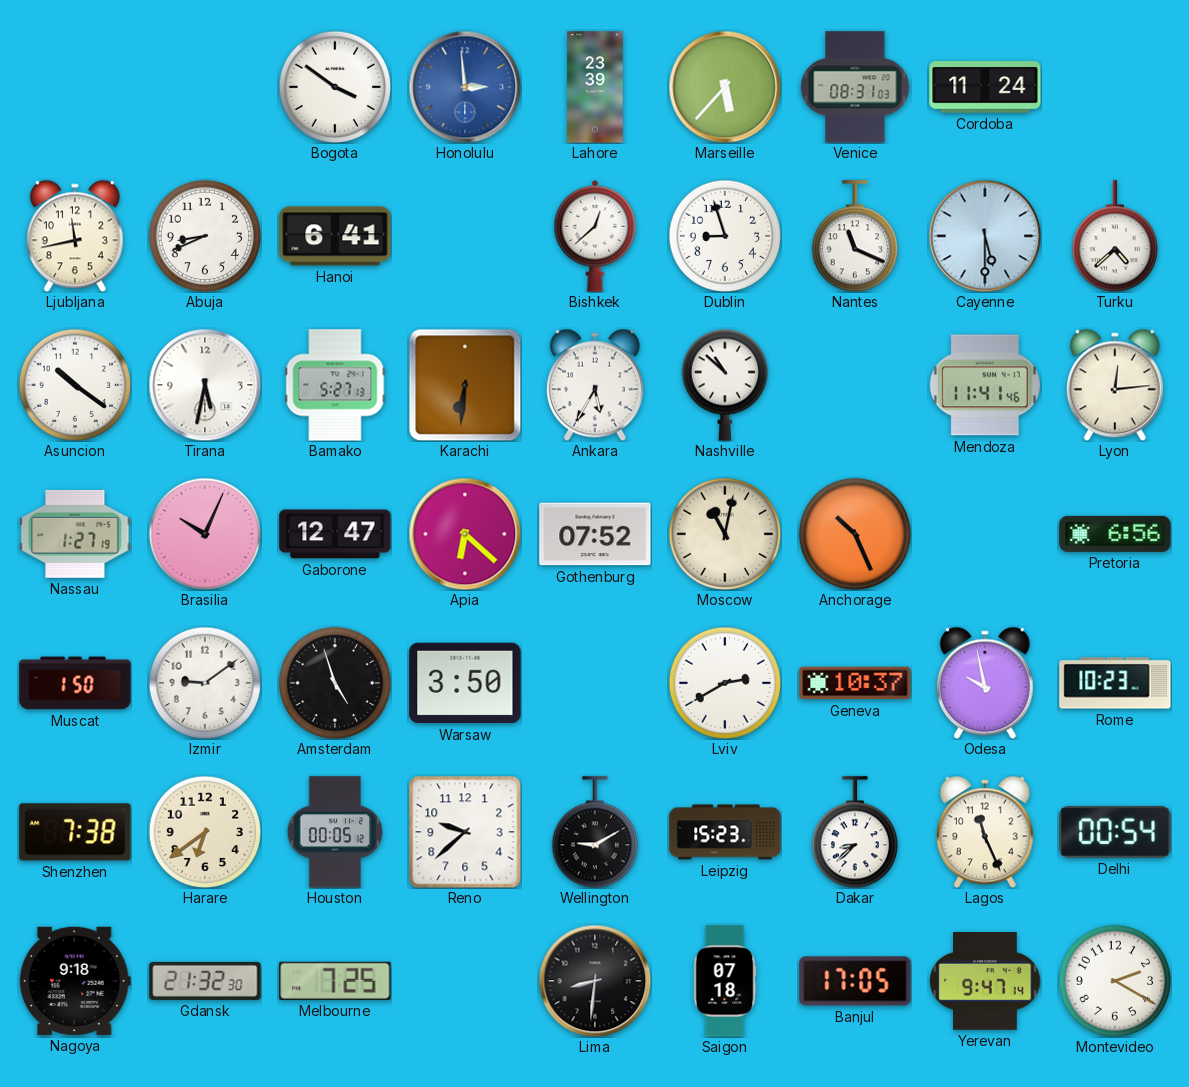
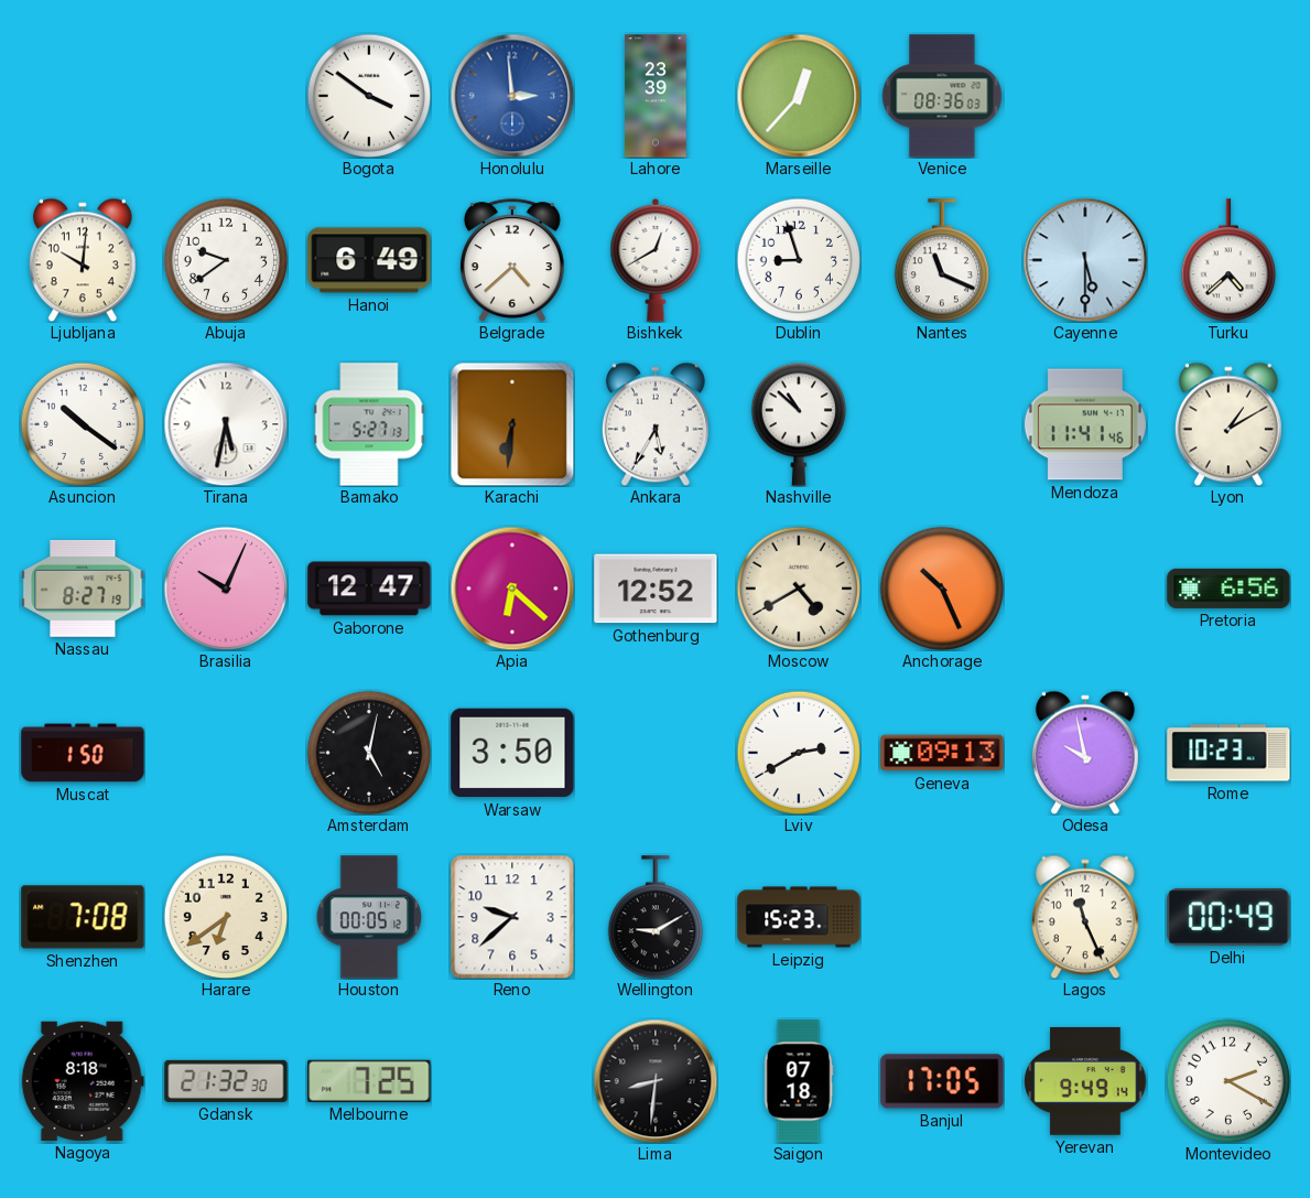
Marseille: 5:37 -> 12:37 (799, 96)
Venice: 08:31 -> 08:36 (942, 96)
Cordoba: 11:24 -> none (985, 87)
Ljubljana: 11:43 -> 10:01 (83, 260)
Abuja: 8:41 -> 9:39 (225, 259)
Hanoi: 6:41 -> 6:49 (369, 260)
Belgrade: none -> 4:38 (512, 260)
Bishkek: 12:38 -> 12:40 (656, 260)
Lyon: 12:14 -> 1:10 (1228, 424)
Nassau: 1:27 -> 8:27 (83, 589)
Gothenburg: 07:52 -> 12:52 (656, 589)
Moscow: 11:02 -> 4:40 (798, 587)
Izmir: 9:09 -> none (204, 682)
Amsterdam: 4:57 -> 5:02 (368, 752)
Geneva: 10:37 -> 09:13 (942, 753)
Shenzhen: 7:38 -> 7:08 (83, 917)
Dakar: 8:38 -> none (855, 832)
Delhi: 00:54 -> 00:49 (1228, 917)
Nagoya: 9:18 -> 8:18 (83, 1081)
Yerevan: 9:47 -> 9:49 (1085, 1081)
